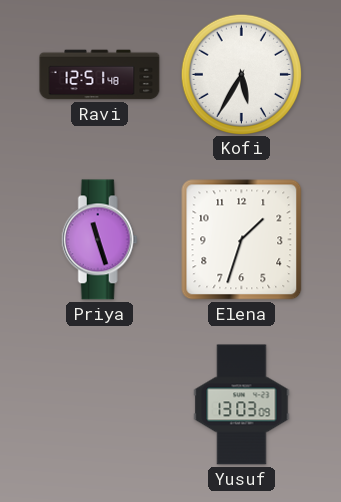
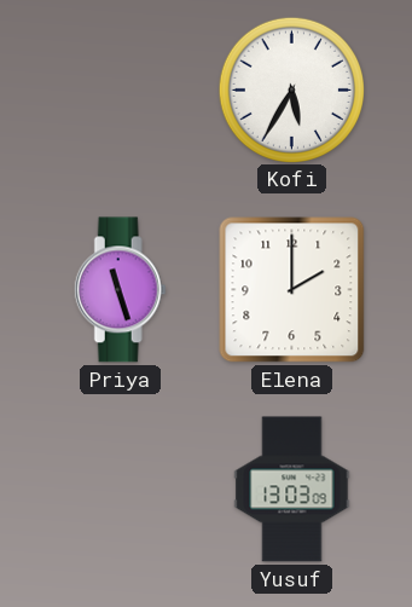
Ravi: 12:51 -> none (100, 75)
Elena: 1:33 -> 2:00 (292, 290)
